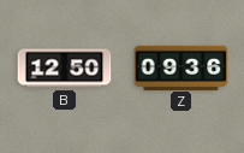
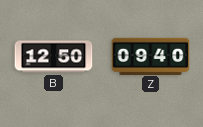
Z: 09:36 -> 09:40 (151, 56)
